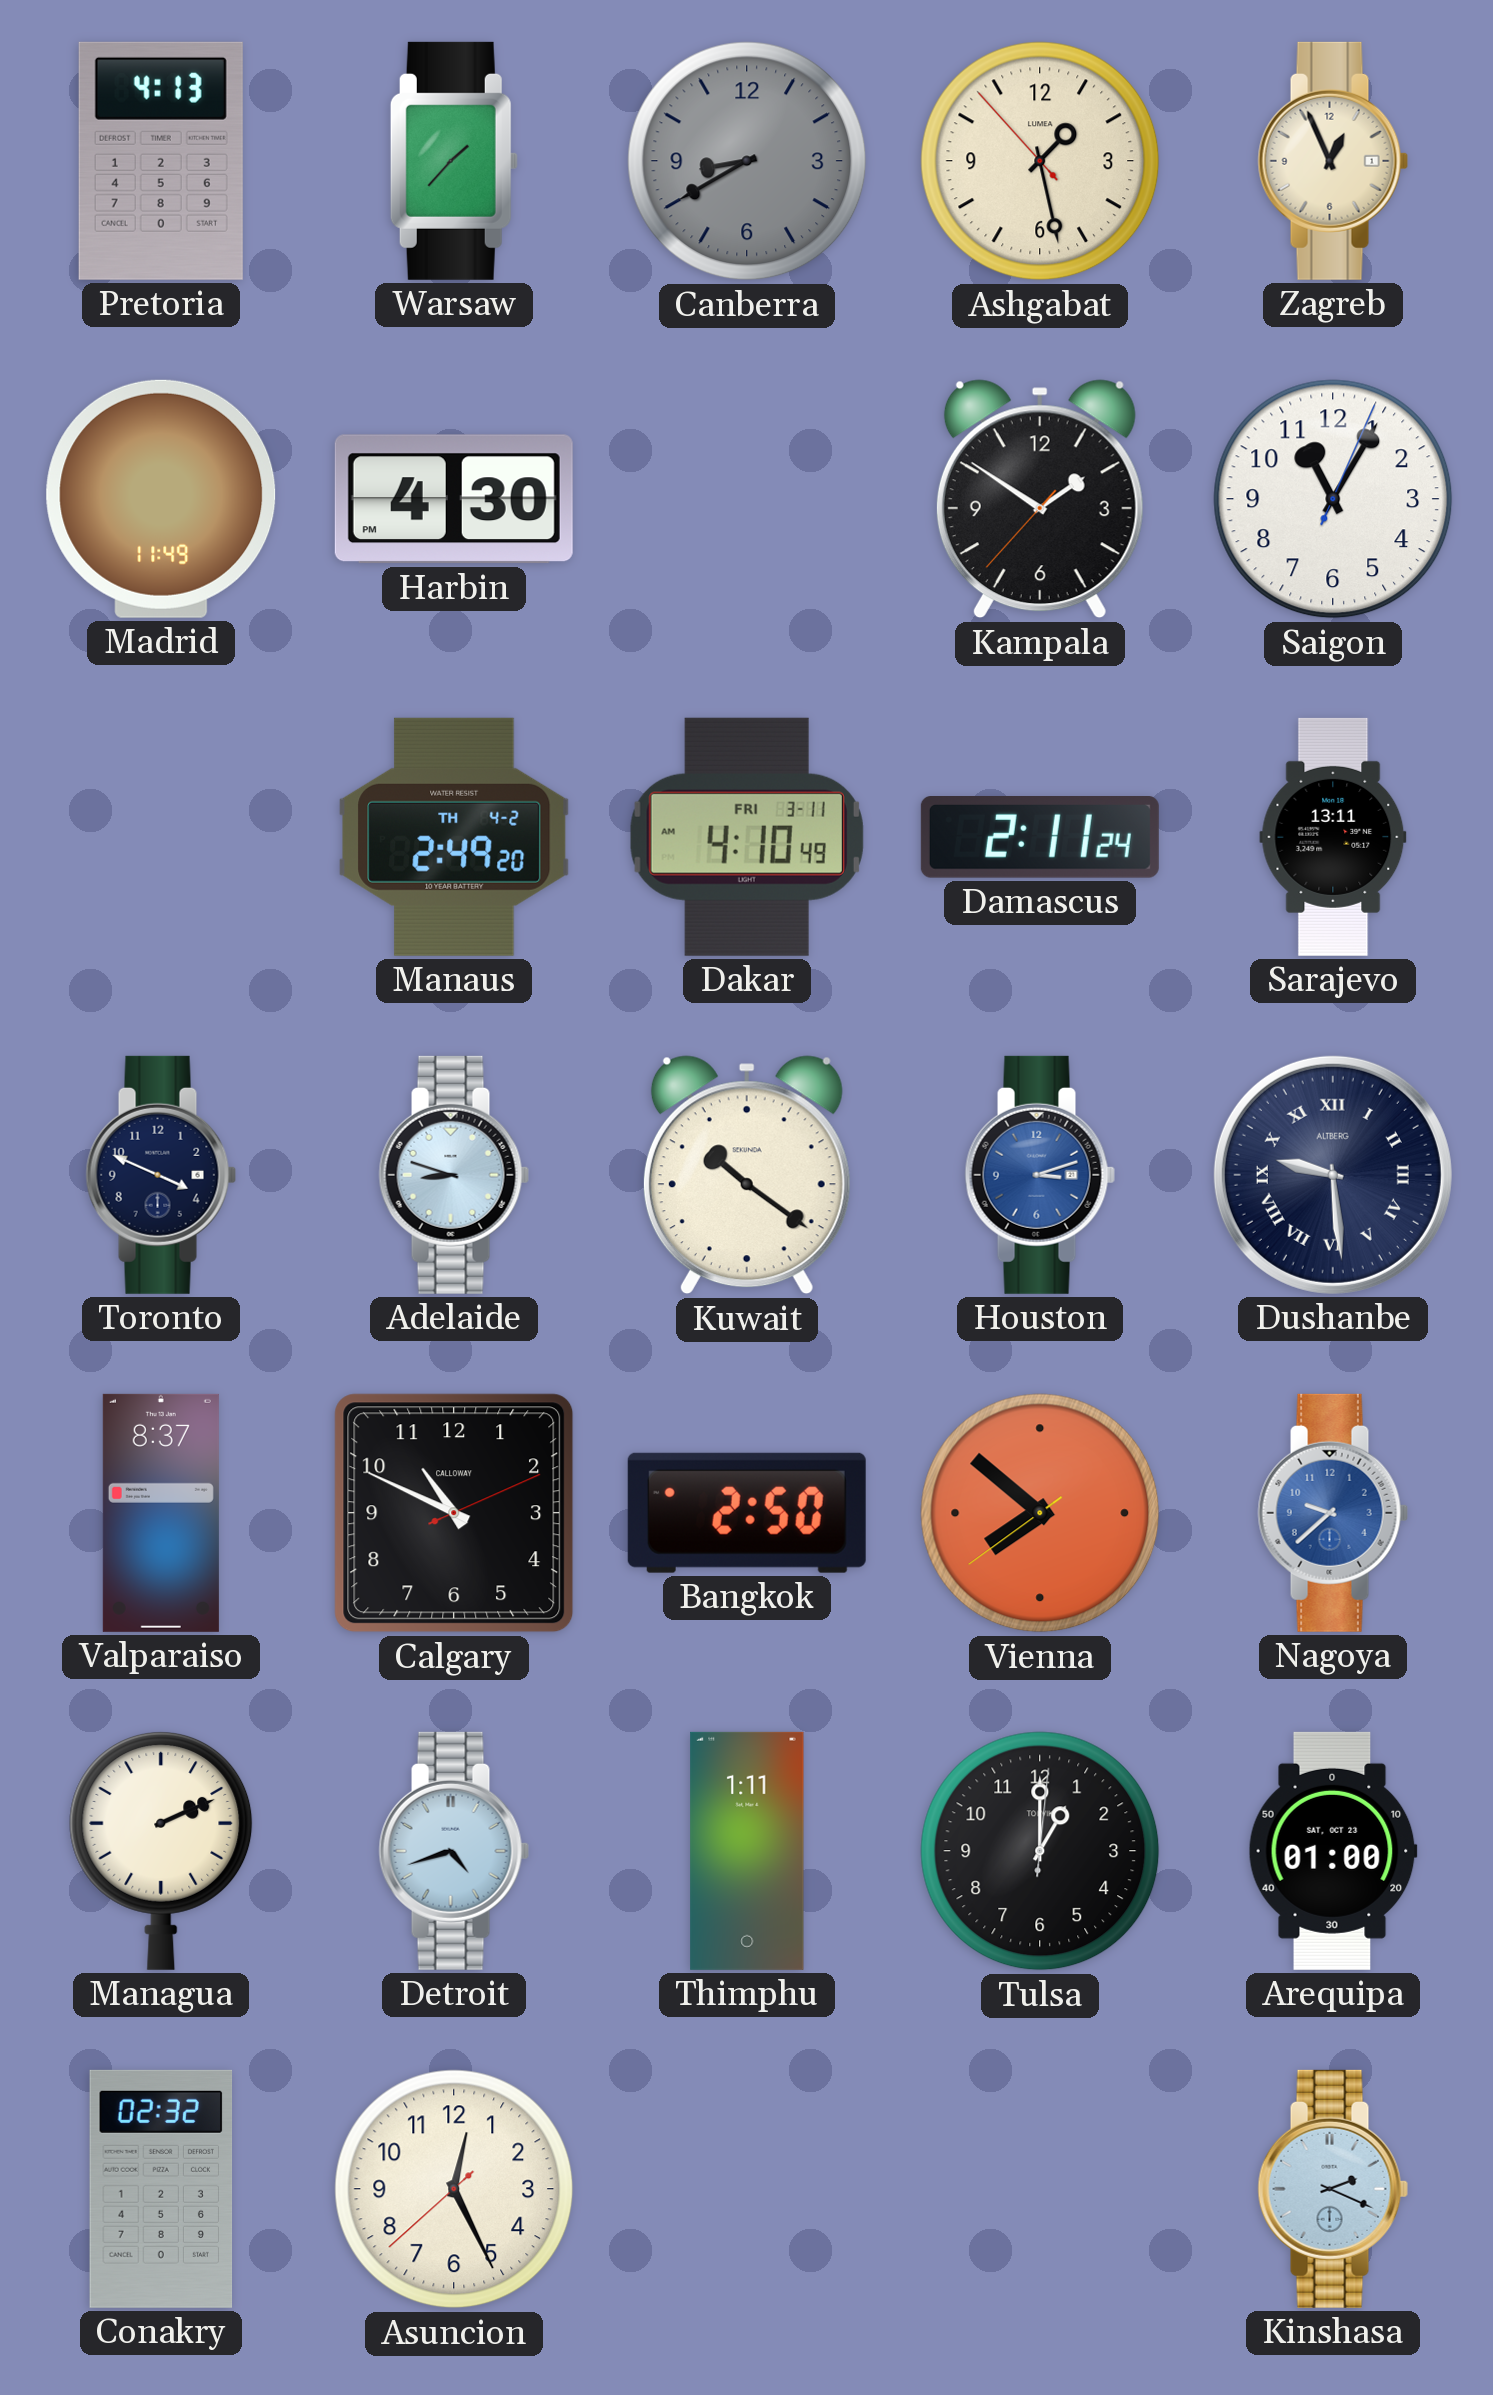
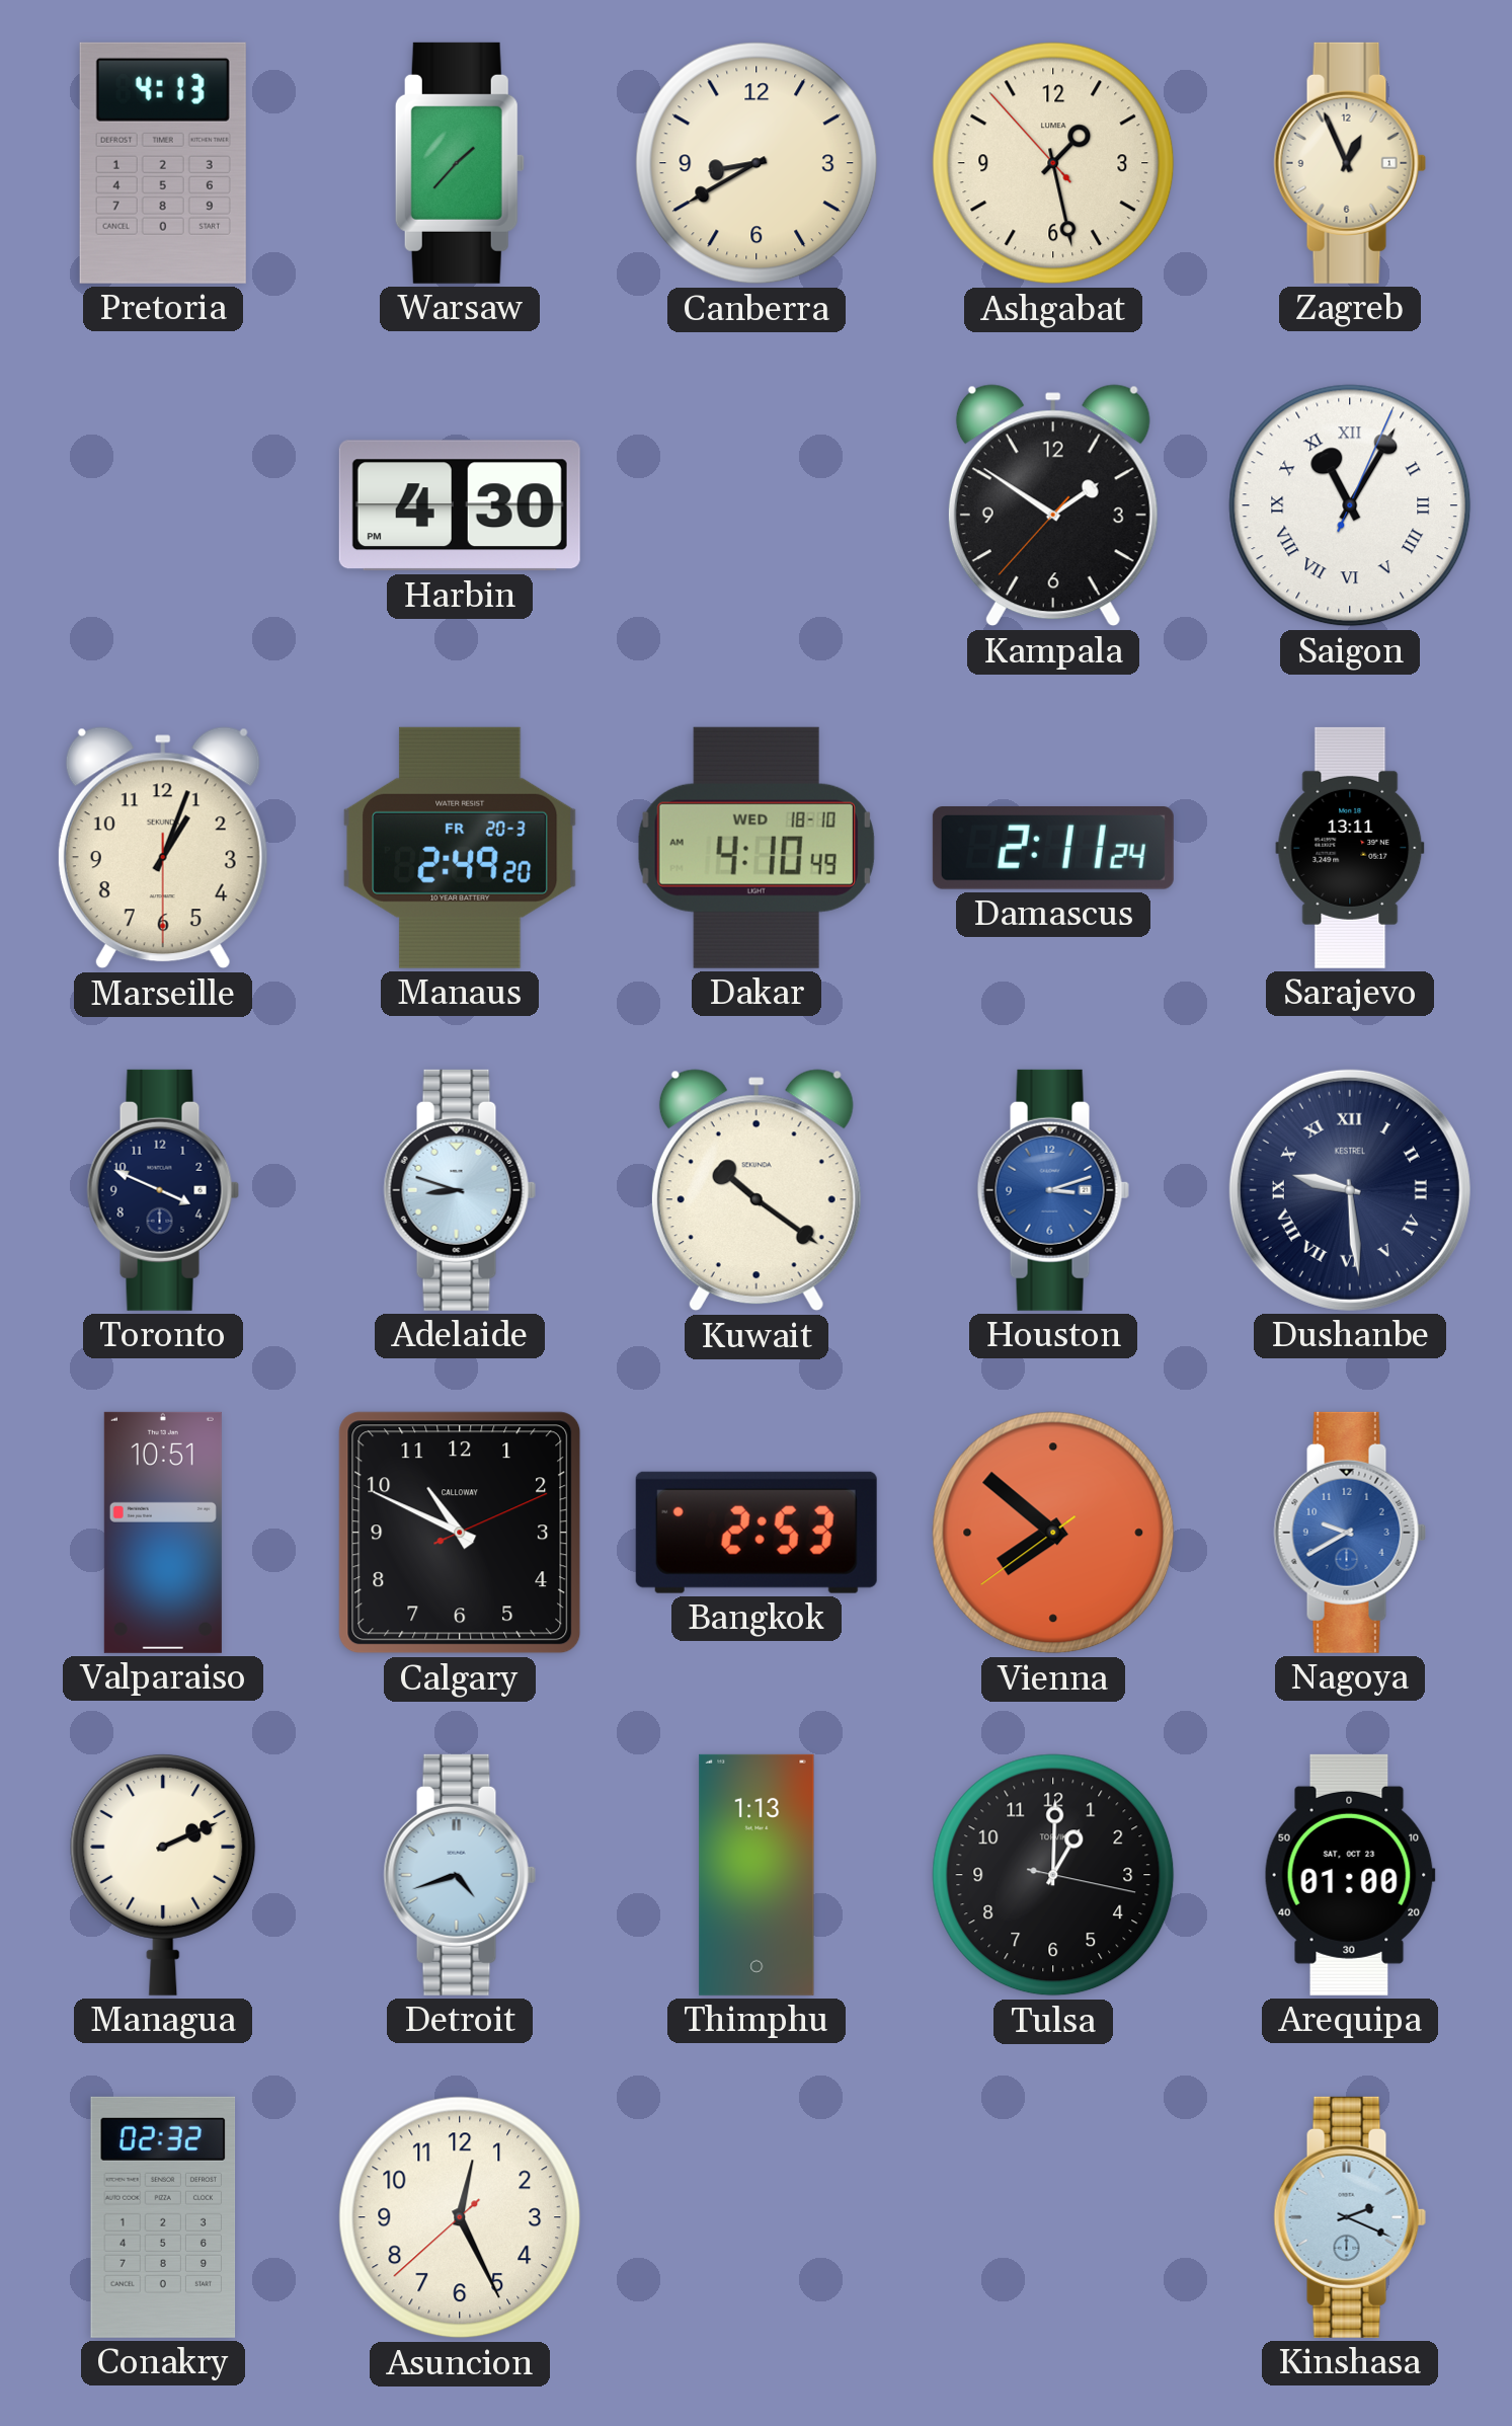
Canberra dial: grey -> cream (757, 163)
Madrid: 11:49 -> none (161, 499)
Saigon numerals: Arabic -> Roman (1350, 505)
Marseille: none -> 1:03 (163, 848)
Manaus date: TH 4-2 -> FR 20-3 (460, 848)
Dakar date: FRI 3-11 -> WED 18-10 (757, 848)
Dushanbe brand: ALTBERG -> KESTREL (1350, 1190)
Valparaiso: 8:37 -> 10:51 (163, 1533)
Bangkok: 2:50 -> 2:53 (757, 1533)
Nagoya: 9:38 -> 9:40 (1350, 1533)
Thimphu: 1:11 -> 1:13 (757, 1875)
Tulsa: 1:00:01 -> 1:00:17 (1053, 1875)
